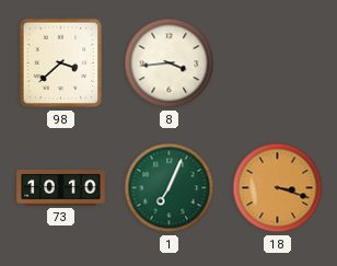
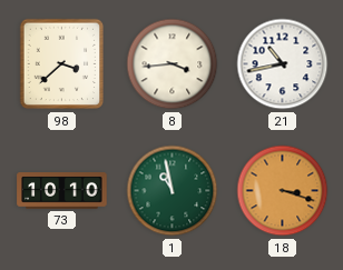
21: none -> 10:43 (283, 64)
1: 7:04 -> 10:58 (173, 191)
